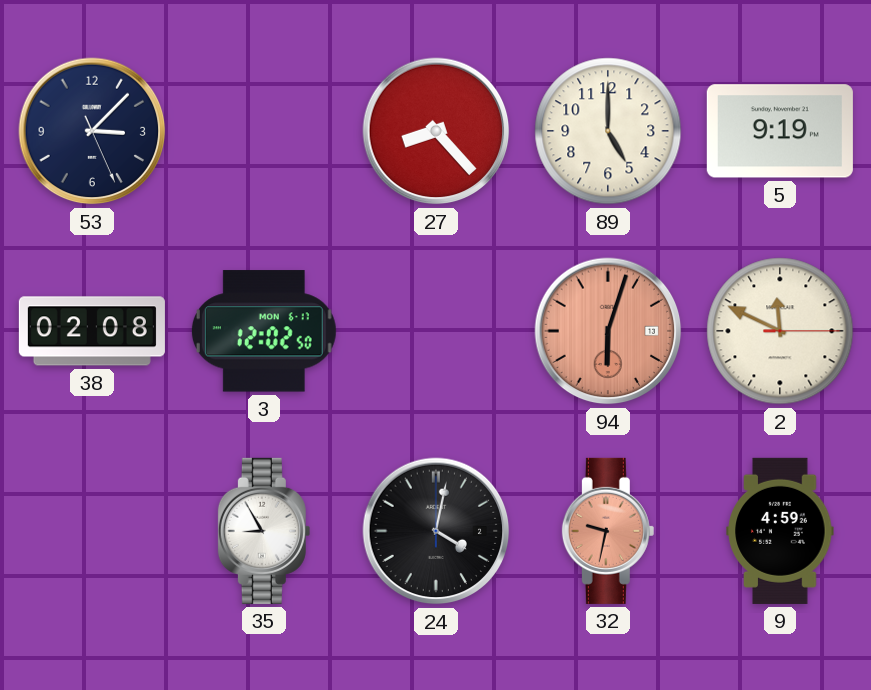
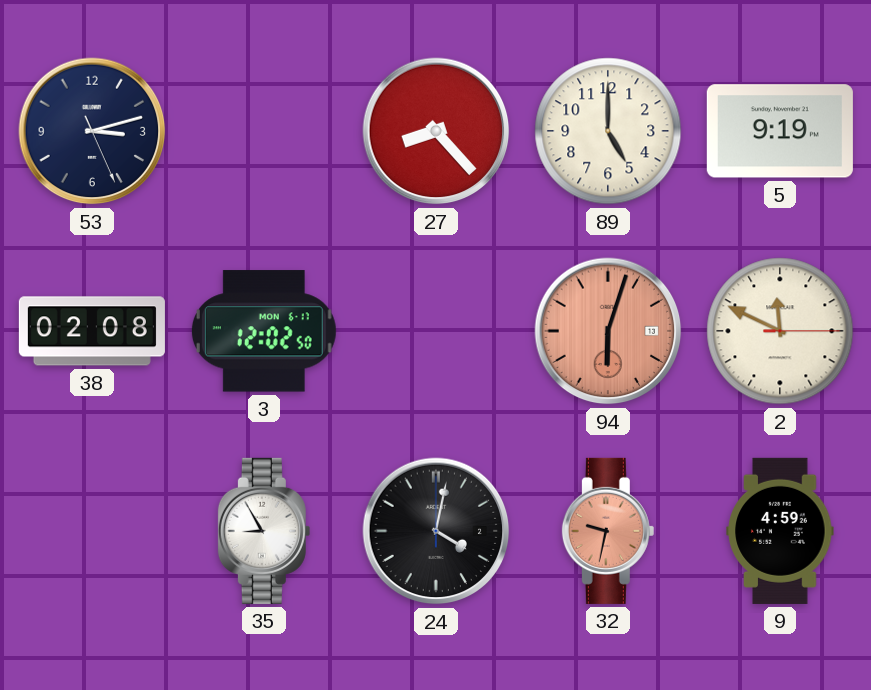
53: 3:07 -> 3:12 (92, 131)
